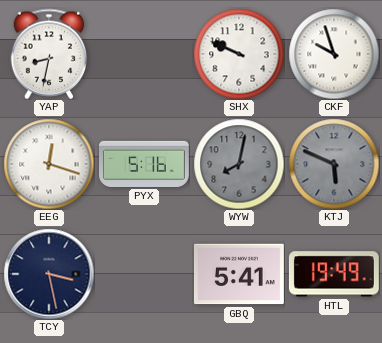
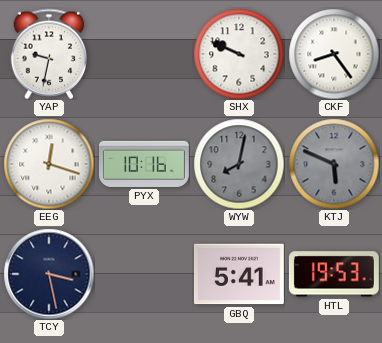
YAP: 8:32 -> 9:32 (49, 54)
CKF: 9:57 -> 8:24 (334, 54)
PYX: 5:16 -> 10:16 (145, 164)
HTL: 19:49 -> 19:53 (334, 274)
